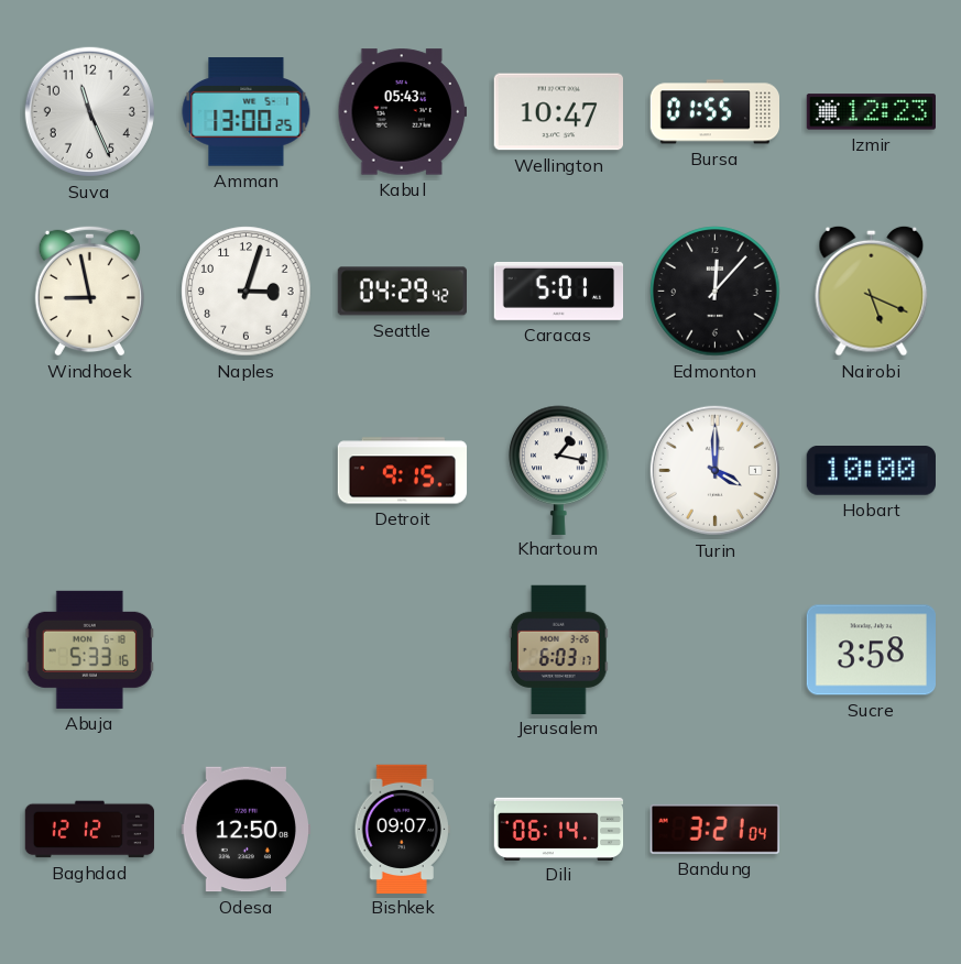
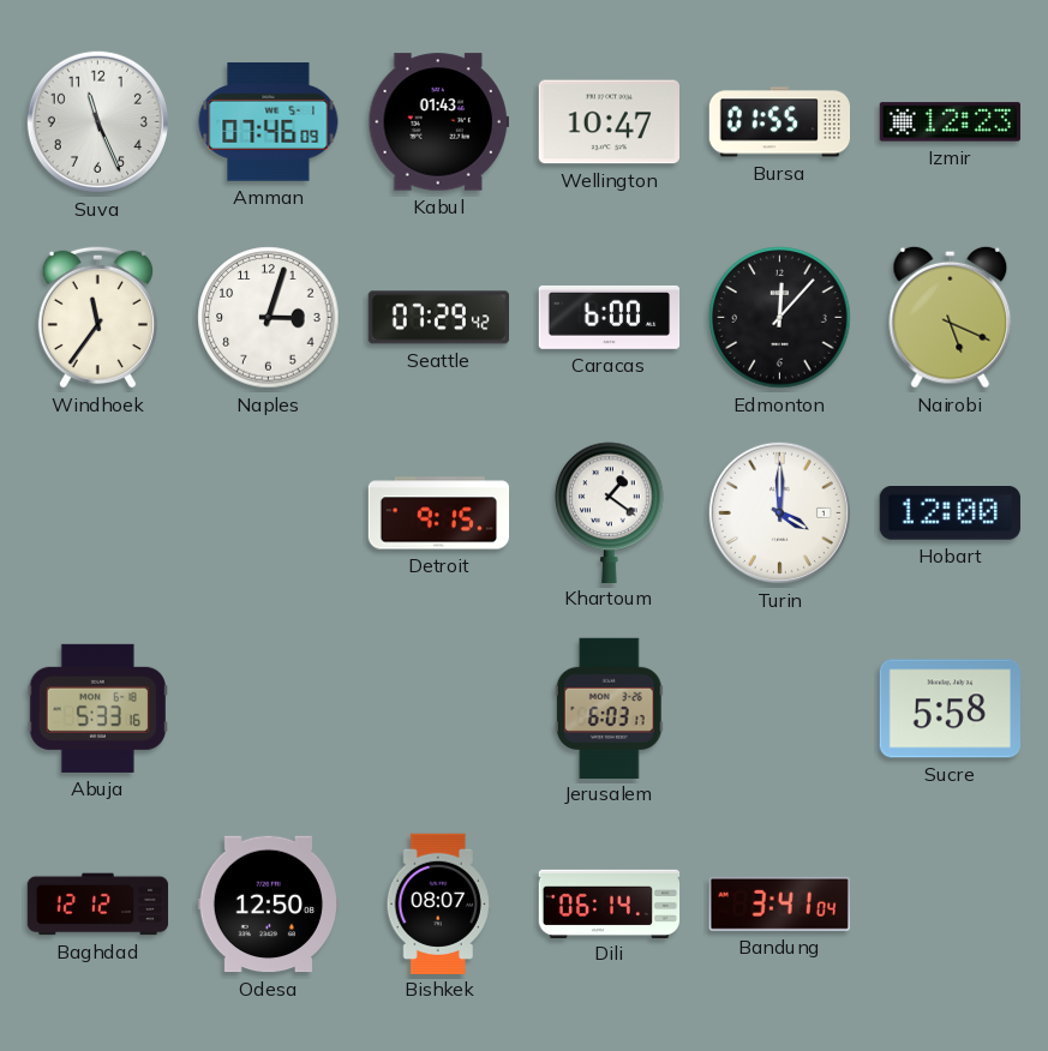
Amman: 13:00 -> 07:46 (269, 122)
Kabul: 05:43 -> 01:43 (438, 122)
Windhoek: 8:58 -> 11:36 (97, 317)
Seattle: 04:29 -> 07:29 (438, 318)
Caracas: 5:01 -> 6:00 (610, 317)
Khartoum: 1:17 -> 1:21 (610, 512)
Hobart: 10:00 -> 12:00 (950, 514)
Sucre: 3:58 -> 5:58 (950, 709)
Bishkek: 09:07 -> 08:07 (438, 903)
Bandung: 3:21 -> 3:41 (779, 903)
